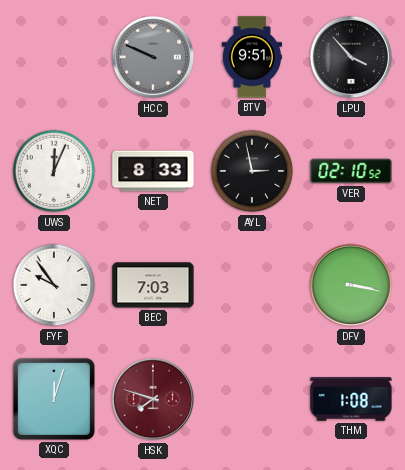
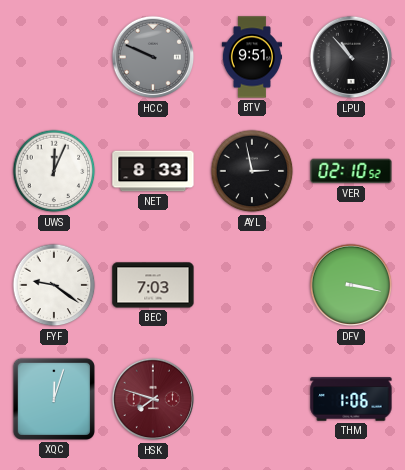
LPU: 3:53 -> 10:53 (351, 57)
FYF: 9:54 -> 9:21 (54, 285)
THM: 1:08 -> 1:06 (351, 399)
